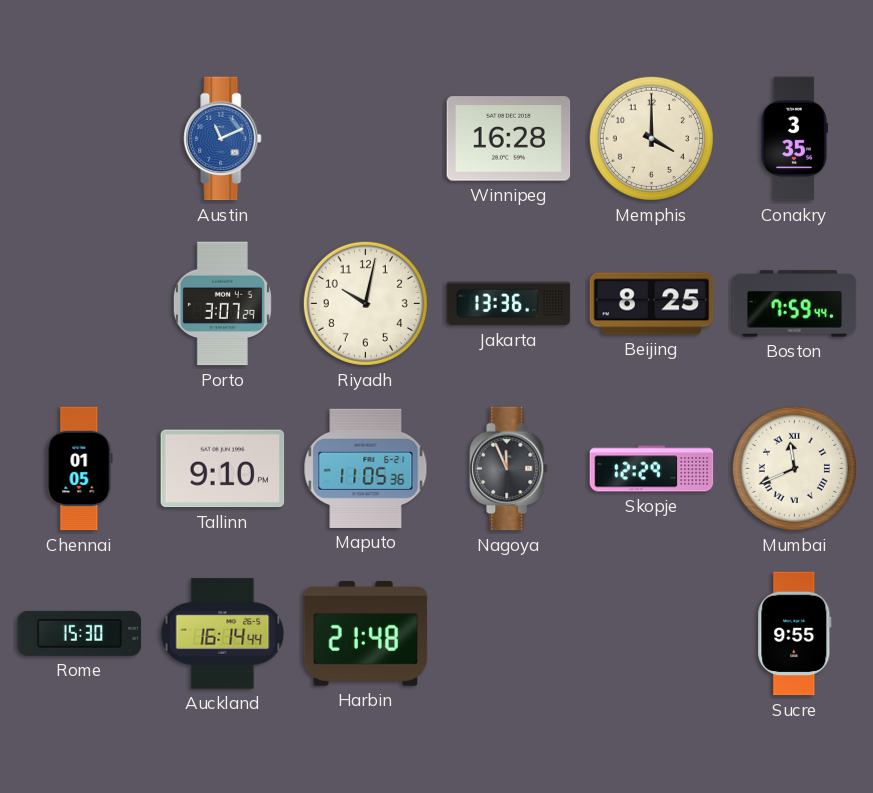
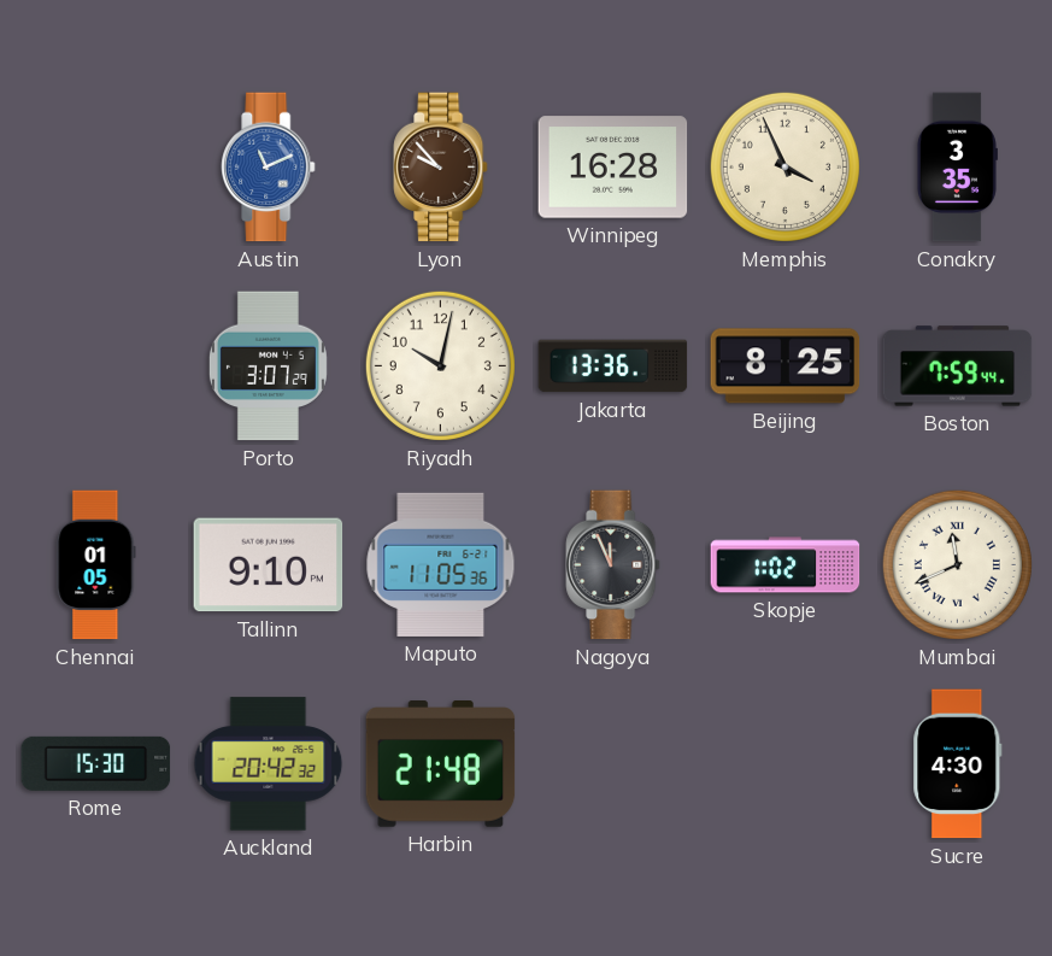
Lyon: none -> 9:53 (441, 168)
Memphis: 4:00 -> 3:56 (784, 166)
Skopje: 12:29 -> 1:02 (786, 565)
Auckland: 16:14 -> 20:42 (269, 764)
Sucre: 9:55 -> 4:30 (958, 764)
